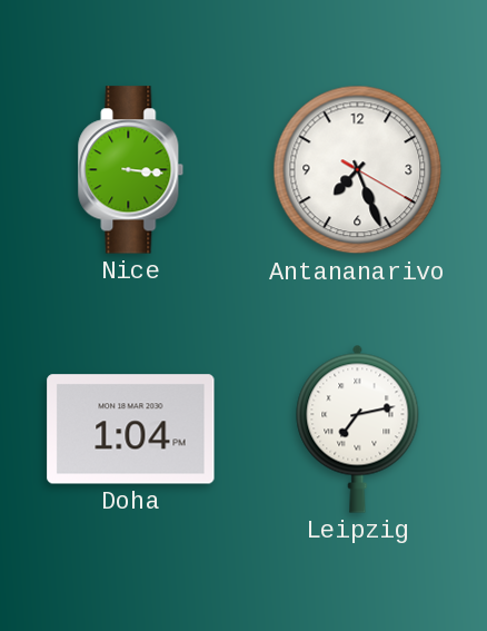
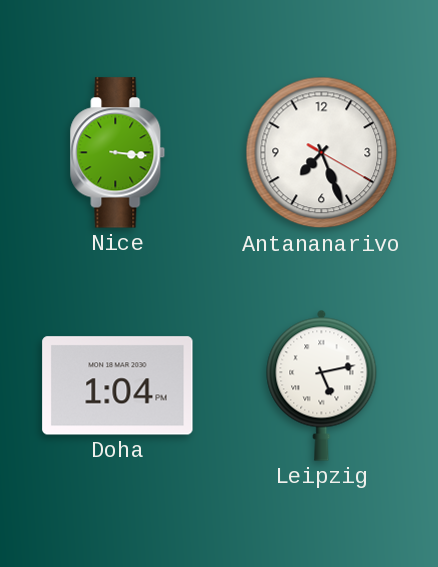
Leipzig: 7:13 -> 5:13 (322, 385)
